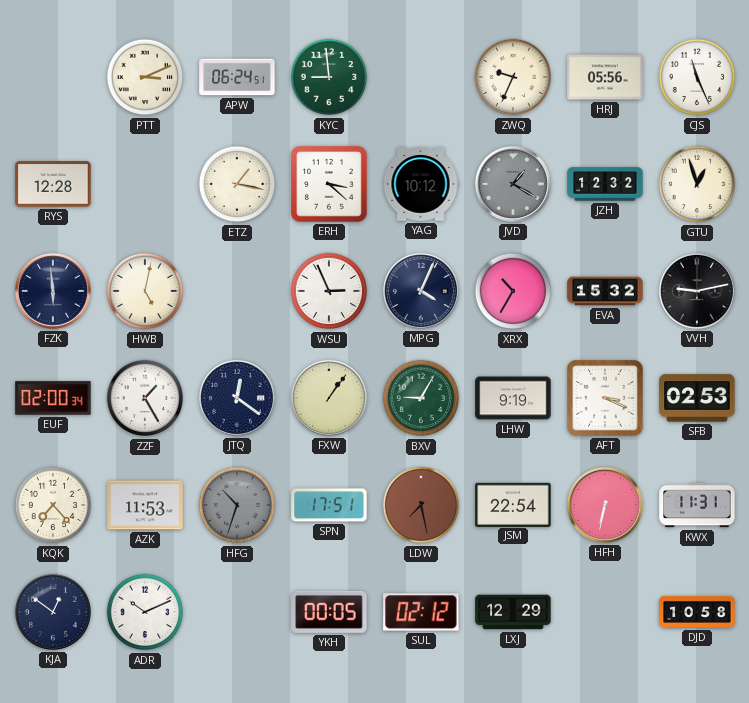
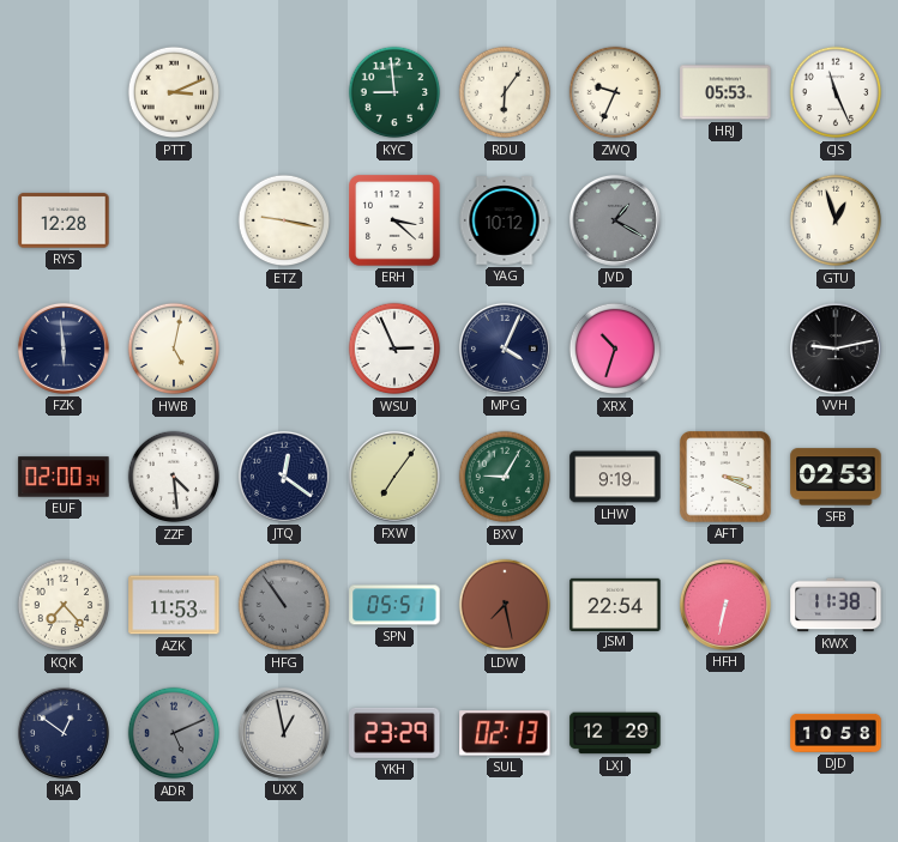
APW: 06:24 -> none (237, 77)
RDU: none -> 6:06 (505, 92)
HRJ: 05:56 -> 05:53 (725, 92)
ETZ: 1:17 -> 9:17 (284, 220)
JZH: 12:32 -> none (605, 184)
XRX: 10:35 -> 10:33 (615, 349)
EVA: 15:32 -> none (605, 291)
ZZF: 1:25 -> 4:29 (174, 477)
FXW: 1:06 -> 7:06 (394, 477)
HFG: 10:33 -> 10:54 (284, 605)
SPN: 17:51 -> 05:51 (394, 605)
KWX: 11:31 -> 11:38 (836, 605)
ADR: 10:11 -> 5:11 (174, 733)
ADR dial: white -> grey (174, 733)
UXX: none -> 12:58 (284, 733)
YKH: 00:05 -> 23:29 (394, 733)
SUL: 02:12 -> 02:13 (505, 733)
